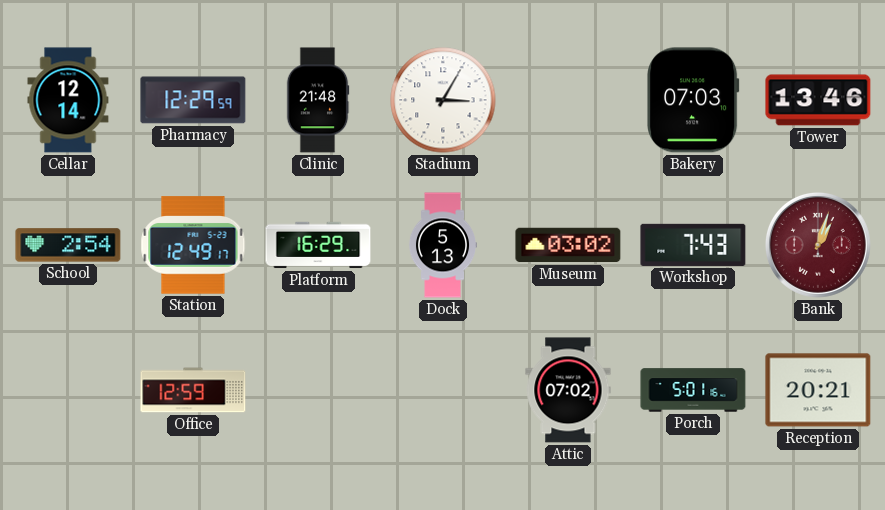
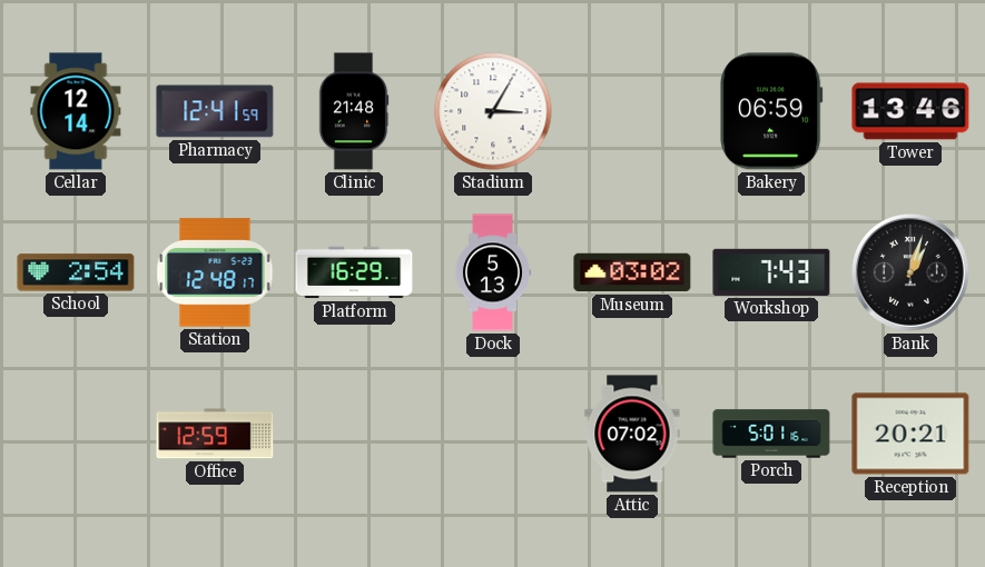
Pharmacy: 12:29 -> 12:41 (215, 111)
Bakery: 07:03 -> 06:59 (772, 111)
Station: 12:49 -> 12:48 (215, 272)
Bank dial: burgundy -> black (912, 273)
